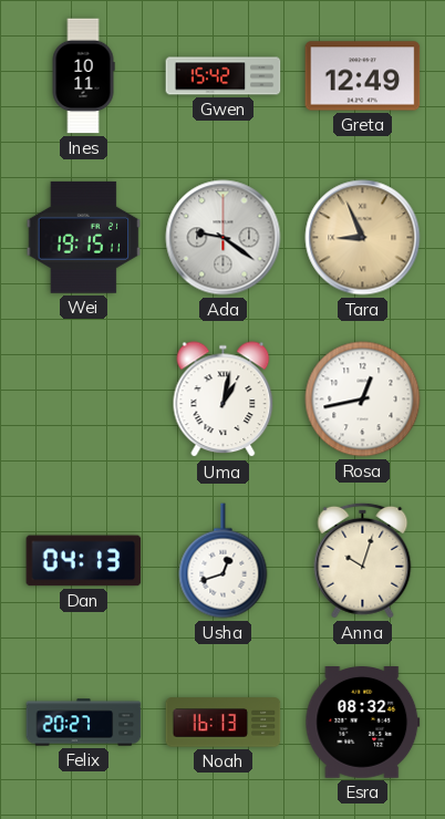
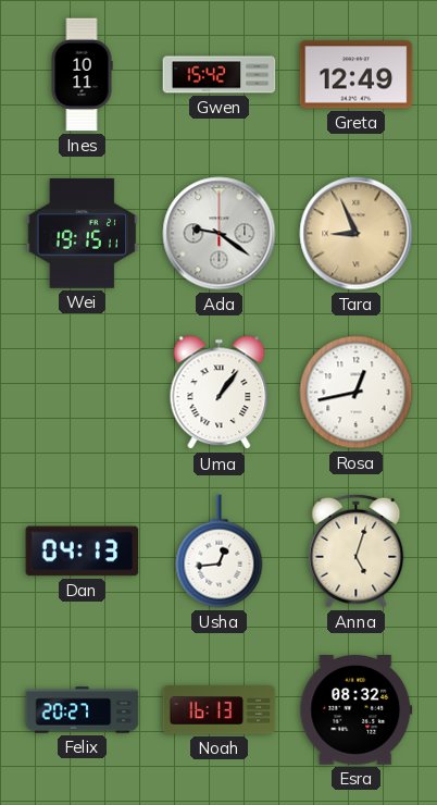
Uma: 1:02 -> 1:06 (220, 393)
Usha: 12:42 -> 12:44 (220, 552)
Anna: 10:03 -> 5:03 (357, 550)
